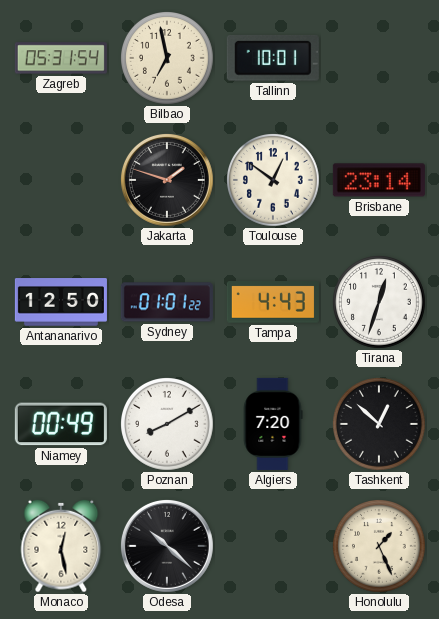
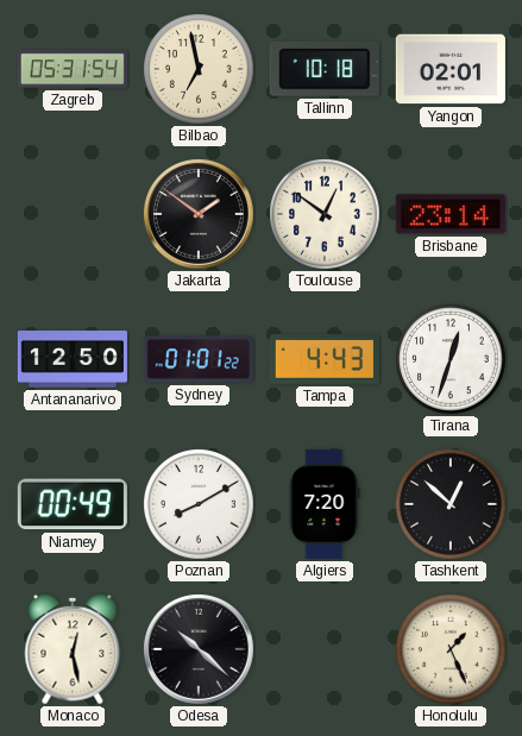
Tallinn: 10:01 -> 10:18 (325, 69)
Yangon: none -> 02:01 (451, 69)
Jakarta: 1:48 -> 1:51 (199, 214)
